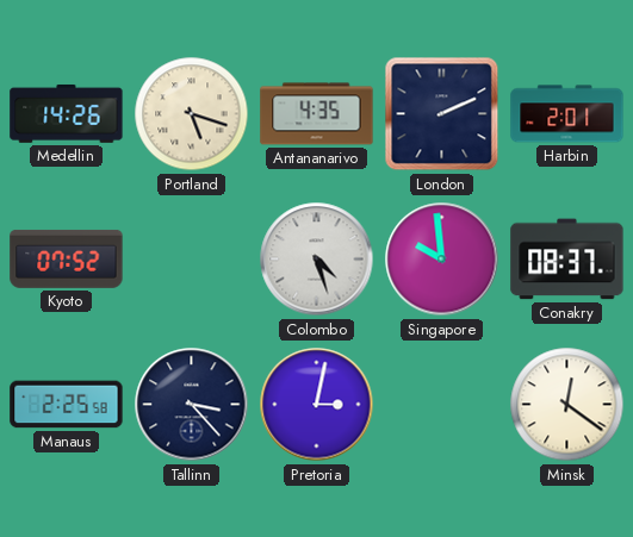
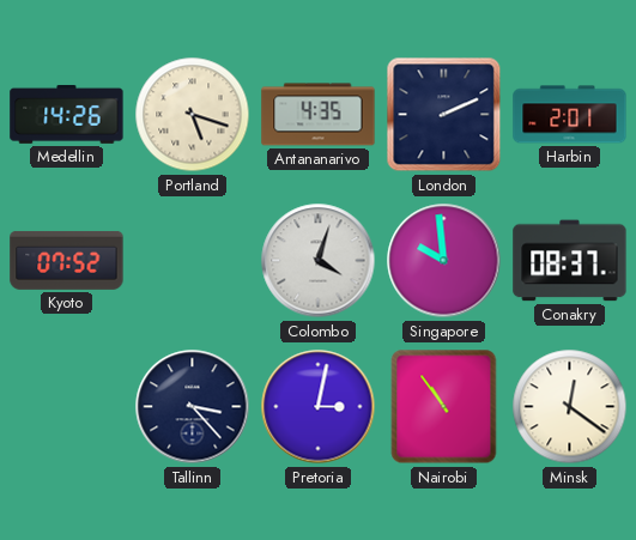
Colombo: 4:27 -> 4:03 (319, 261)
Manaus: 2:25 -> none (67, 405)
Nairobi: none -> 10:54 (444, 407)
